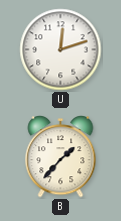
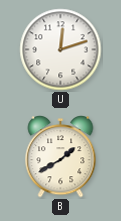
B: 1:37 -> 1:40 (61, 157)
